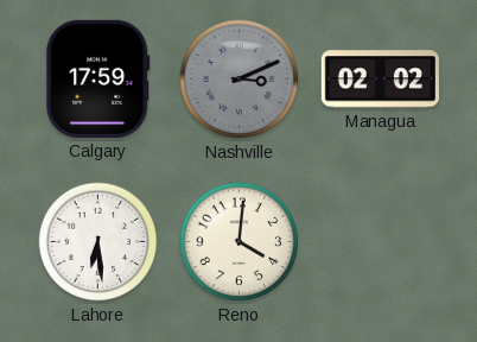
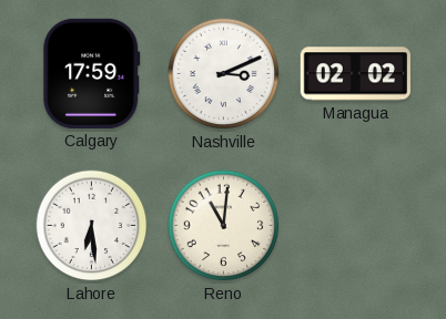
Nashville dial: grey -> white (224, 74)
Reno: 4:01 -> 11:01 (224, 226)
